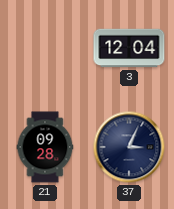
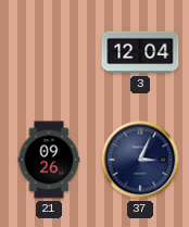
21: 09:28 -> 09:26 (49, 160)
